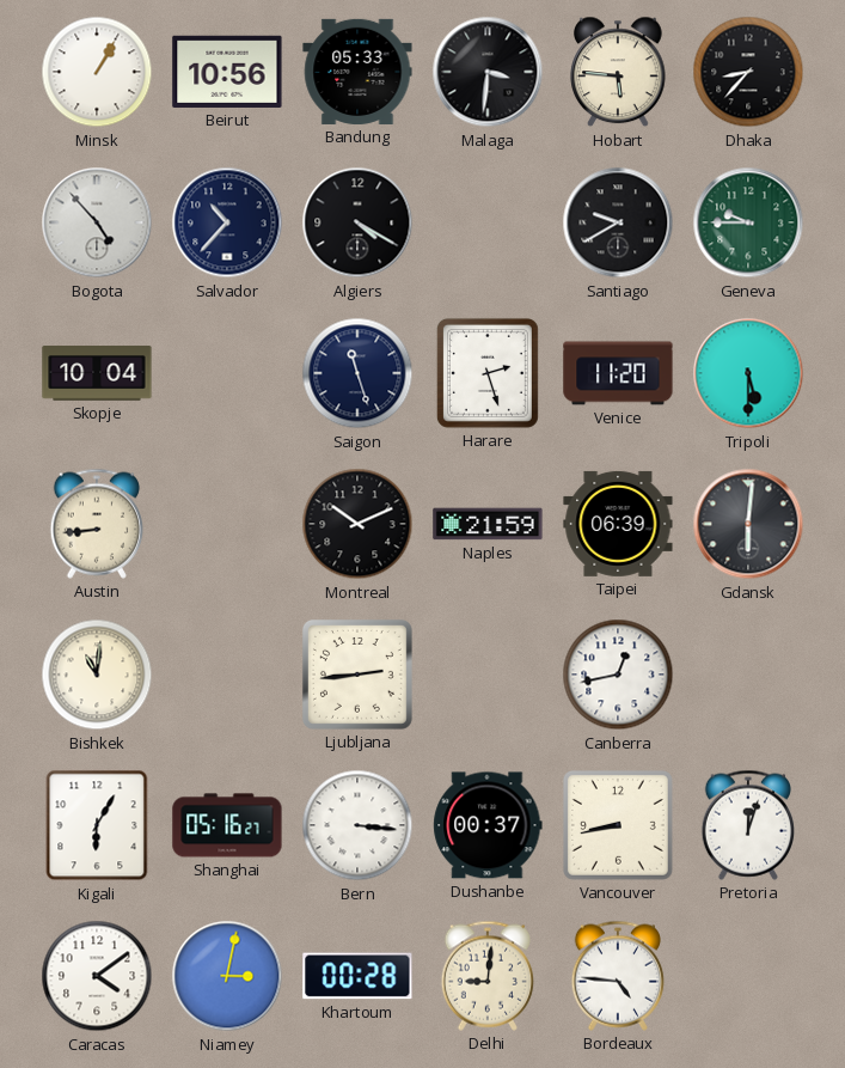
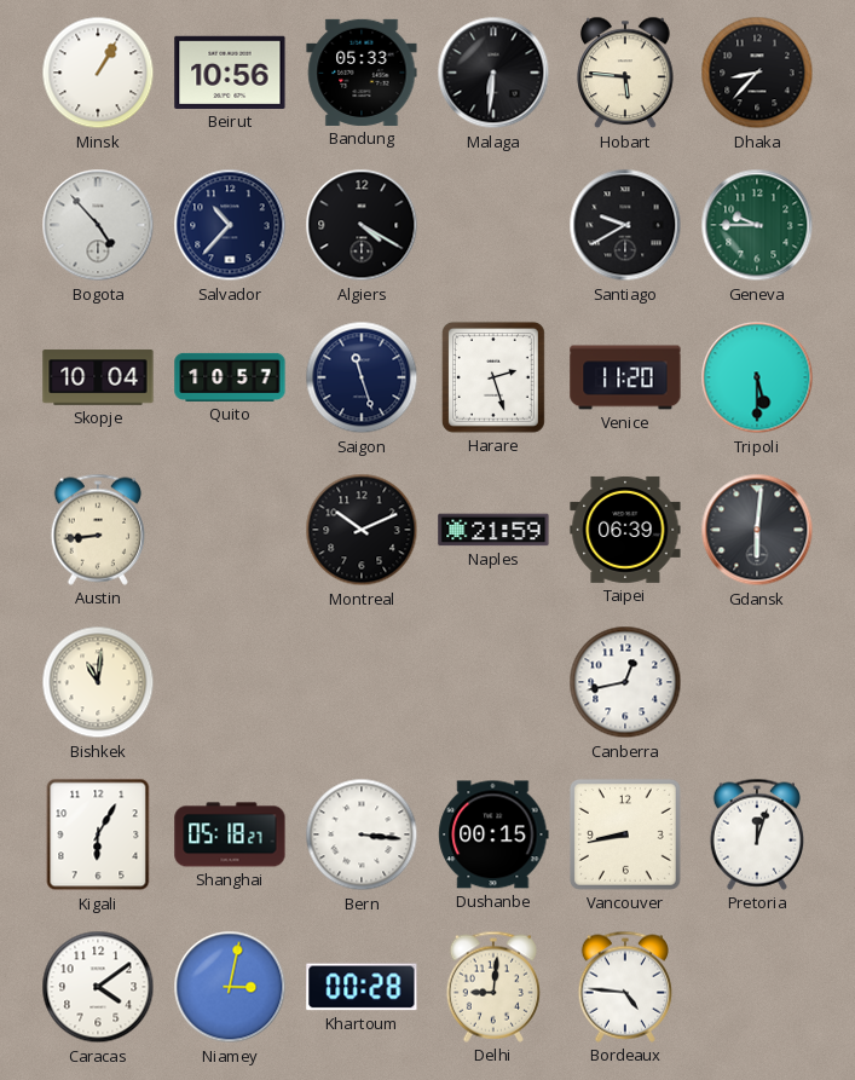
Malaga: 3:31 -> 6:31 (493, 73)
Quito: none -> 10:57 (230, 377)
Ljubljana: 2:44 -> none (357, 675)
Shanghai: 05:16 -> 05:18 (230, 834)
Dushanbe: 00:37 -> 00:15 (493, 834)
